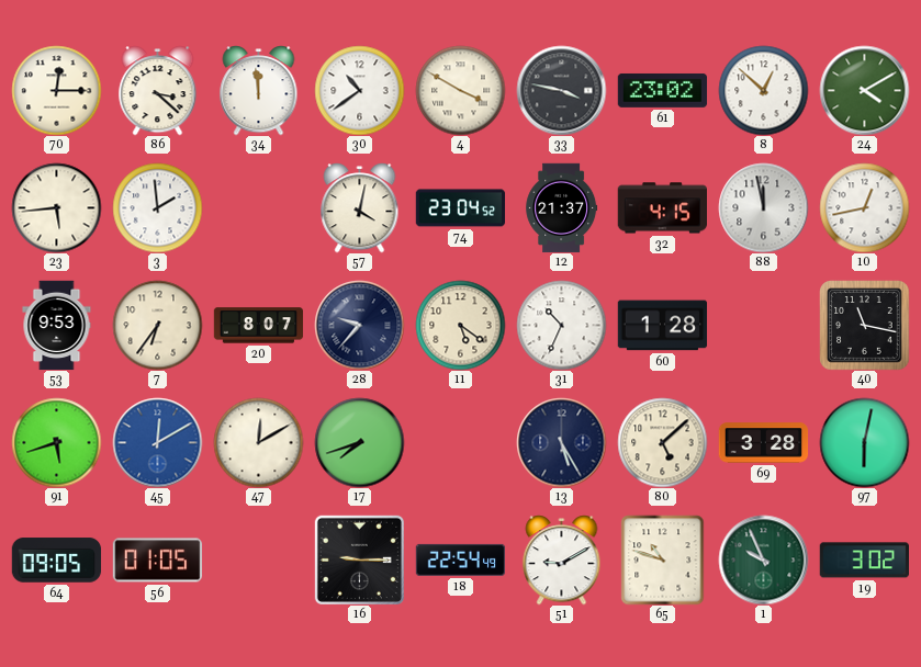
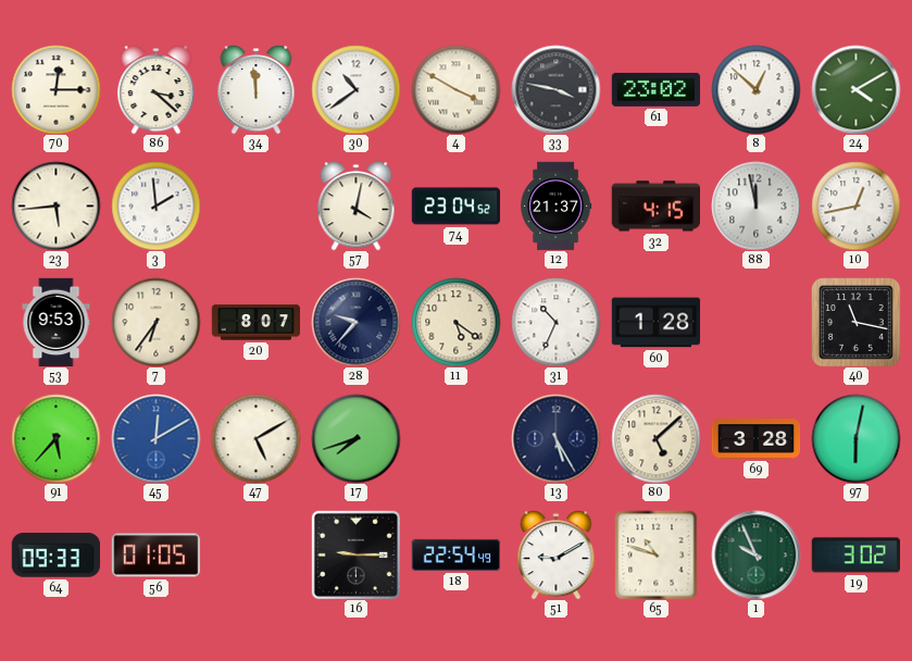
91: 5:42 -> 5:37 (55, 438)
47: 12:10 -> 5:10 (255, 438)
64: 09:05 -> 09:33 (55, 556)
